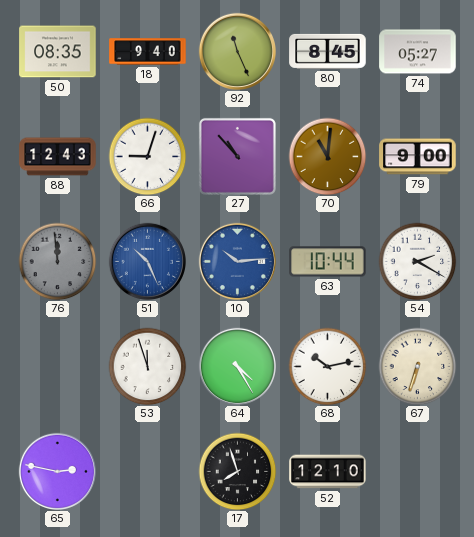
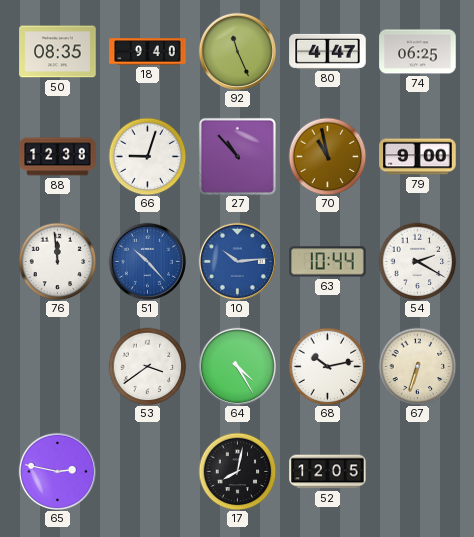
80: 8:45 -> 4:47 (328, 51)
74: 05:27 -> 06:25 (418, 52)
88: 12:43 -> 12:38 (58, 157)
70: 11:01 -> 10:58 (327, 156)
76 dial: grey -> white (57, 261)
51: 10:26 -> 10:23 (147, 261)
53: 11:57 -> 3:39 (147, 366)
17: 7:57 -> 8:02 (237, 471)
52: 12:10 -> 12:05 (328, 472)
